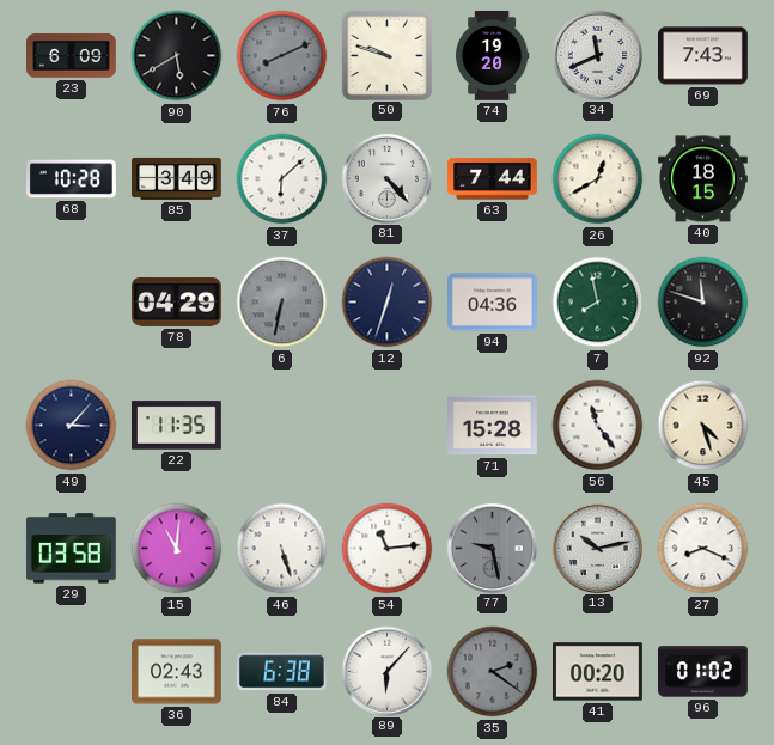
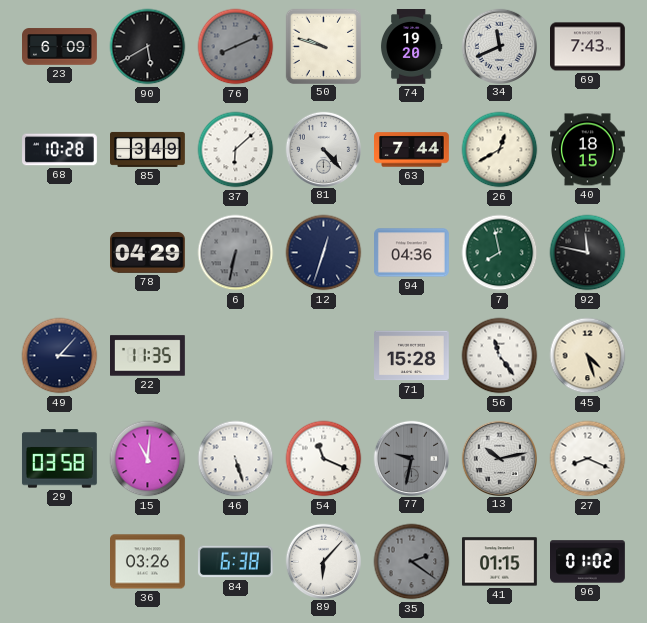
92: 11:48 -> 11:47 (588, 253)
54: 11:14 -> 11:19 (324, 459)
77: 9:28 -> 9:32 (411, 458)
36: 02:43 -> 03:26 (148, 562)
41: 00:20 -> 01:15 (500, 562)
